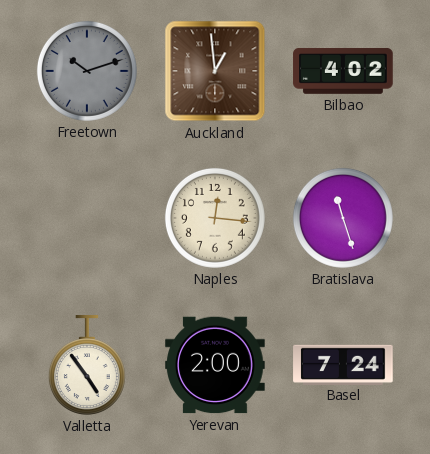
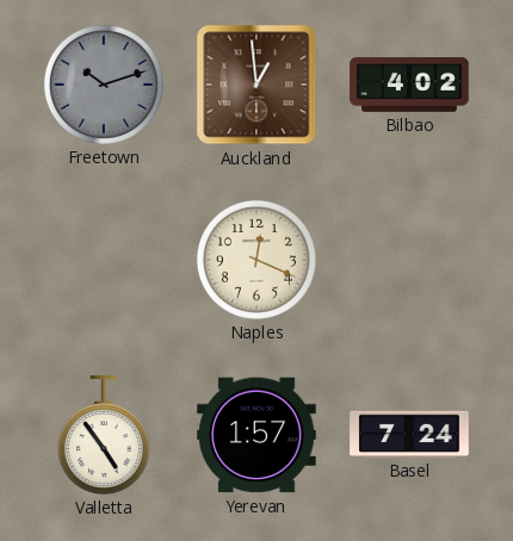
Naples: 12:16 -> 12:19 (256, 260)
Bratislava: 11:27 -> none (343, 218)
Yerevan: 2:00 -> 1:57 (256, 435)
